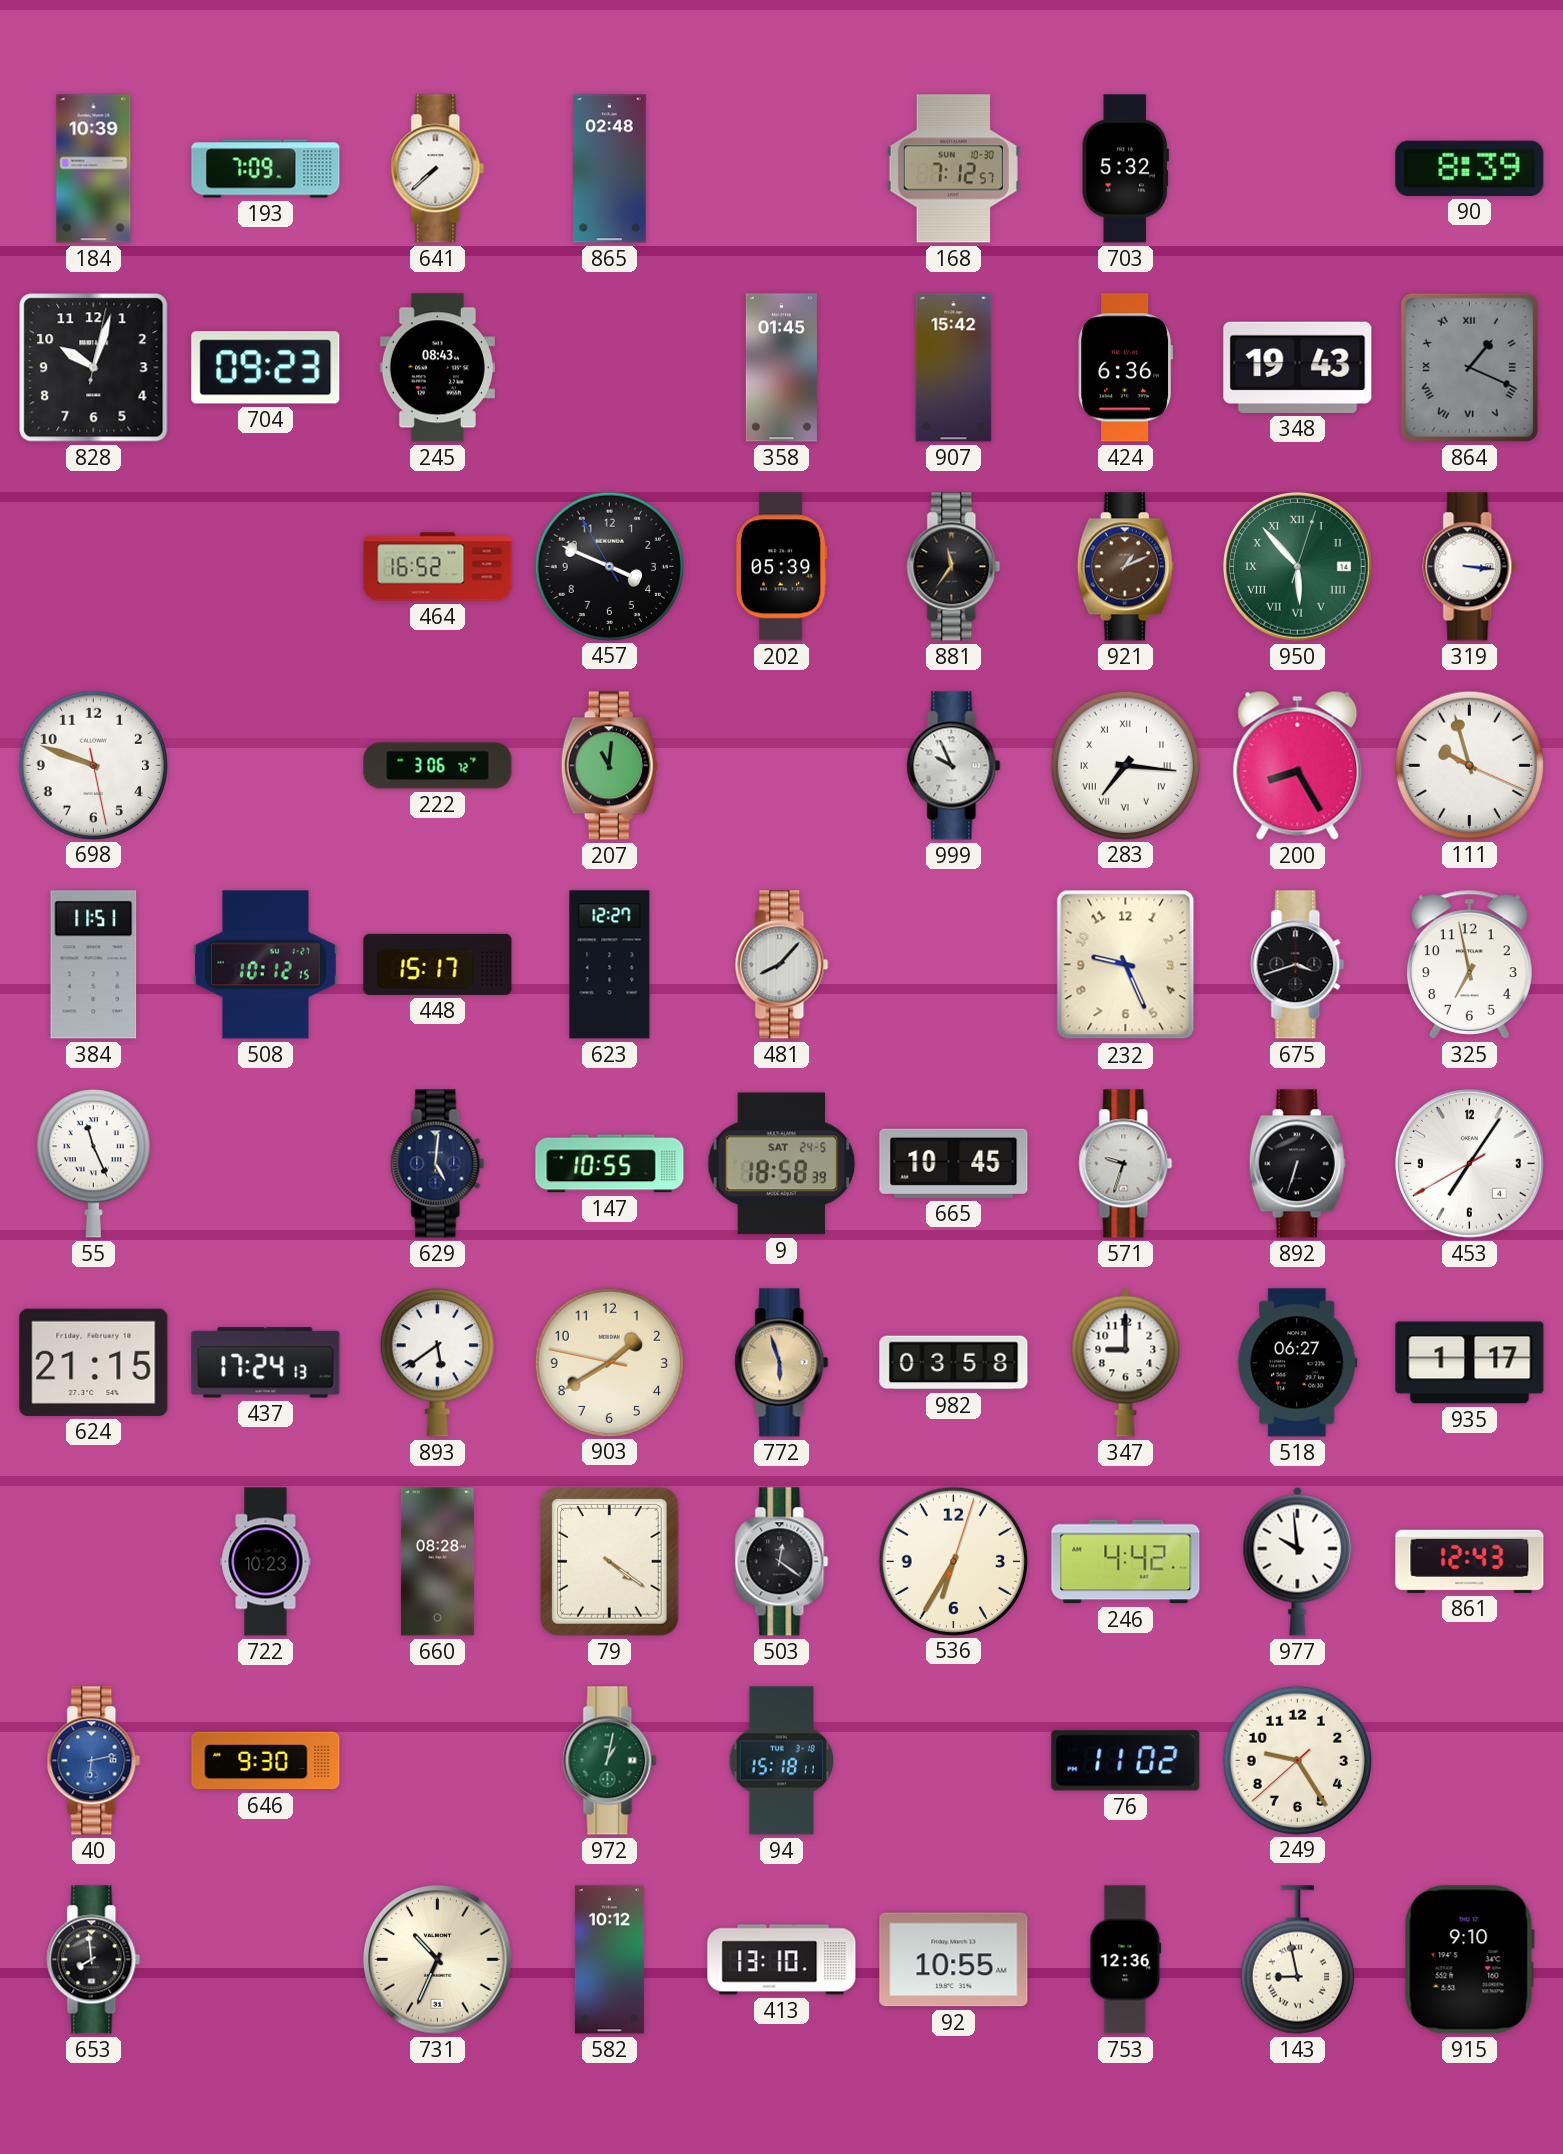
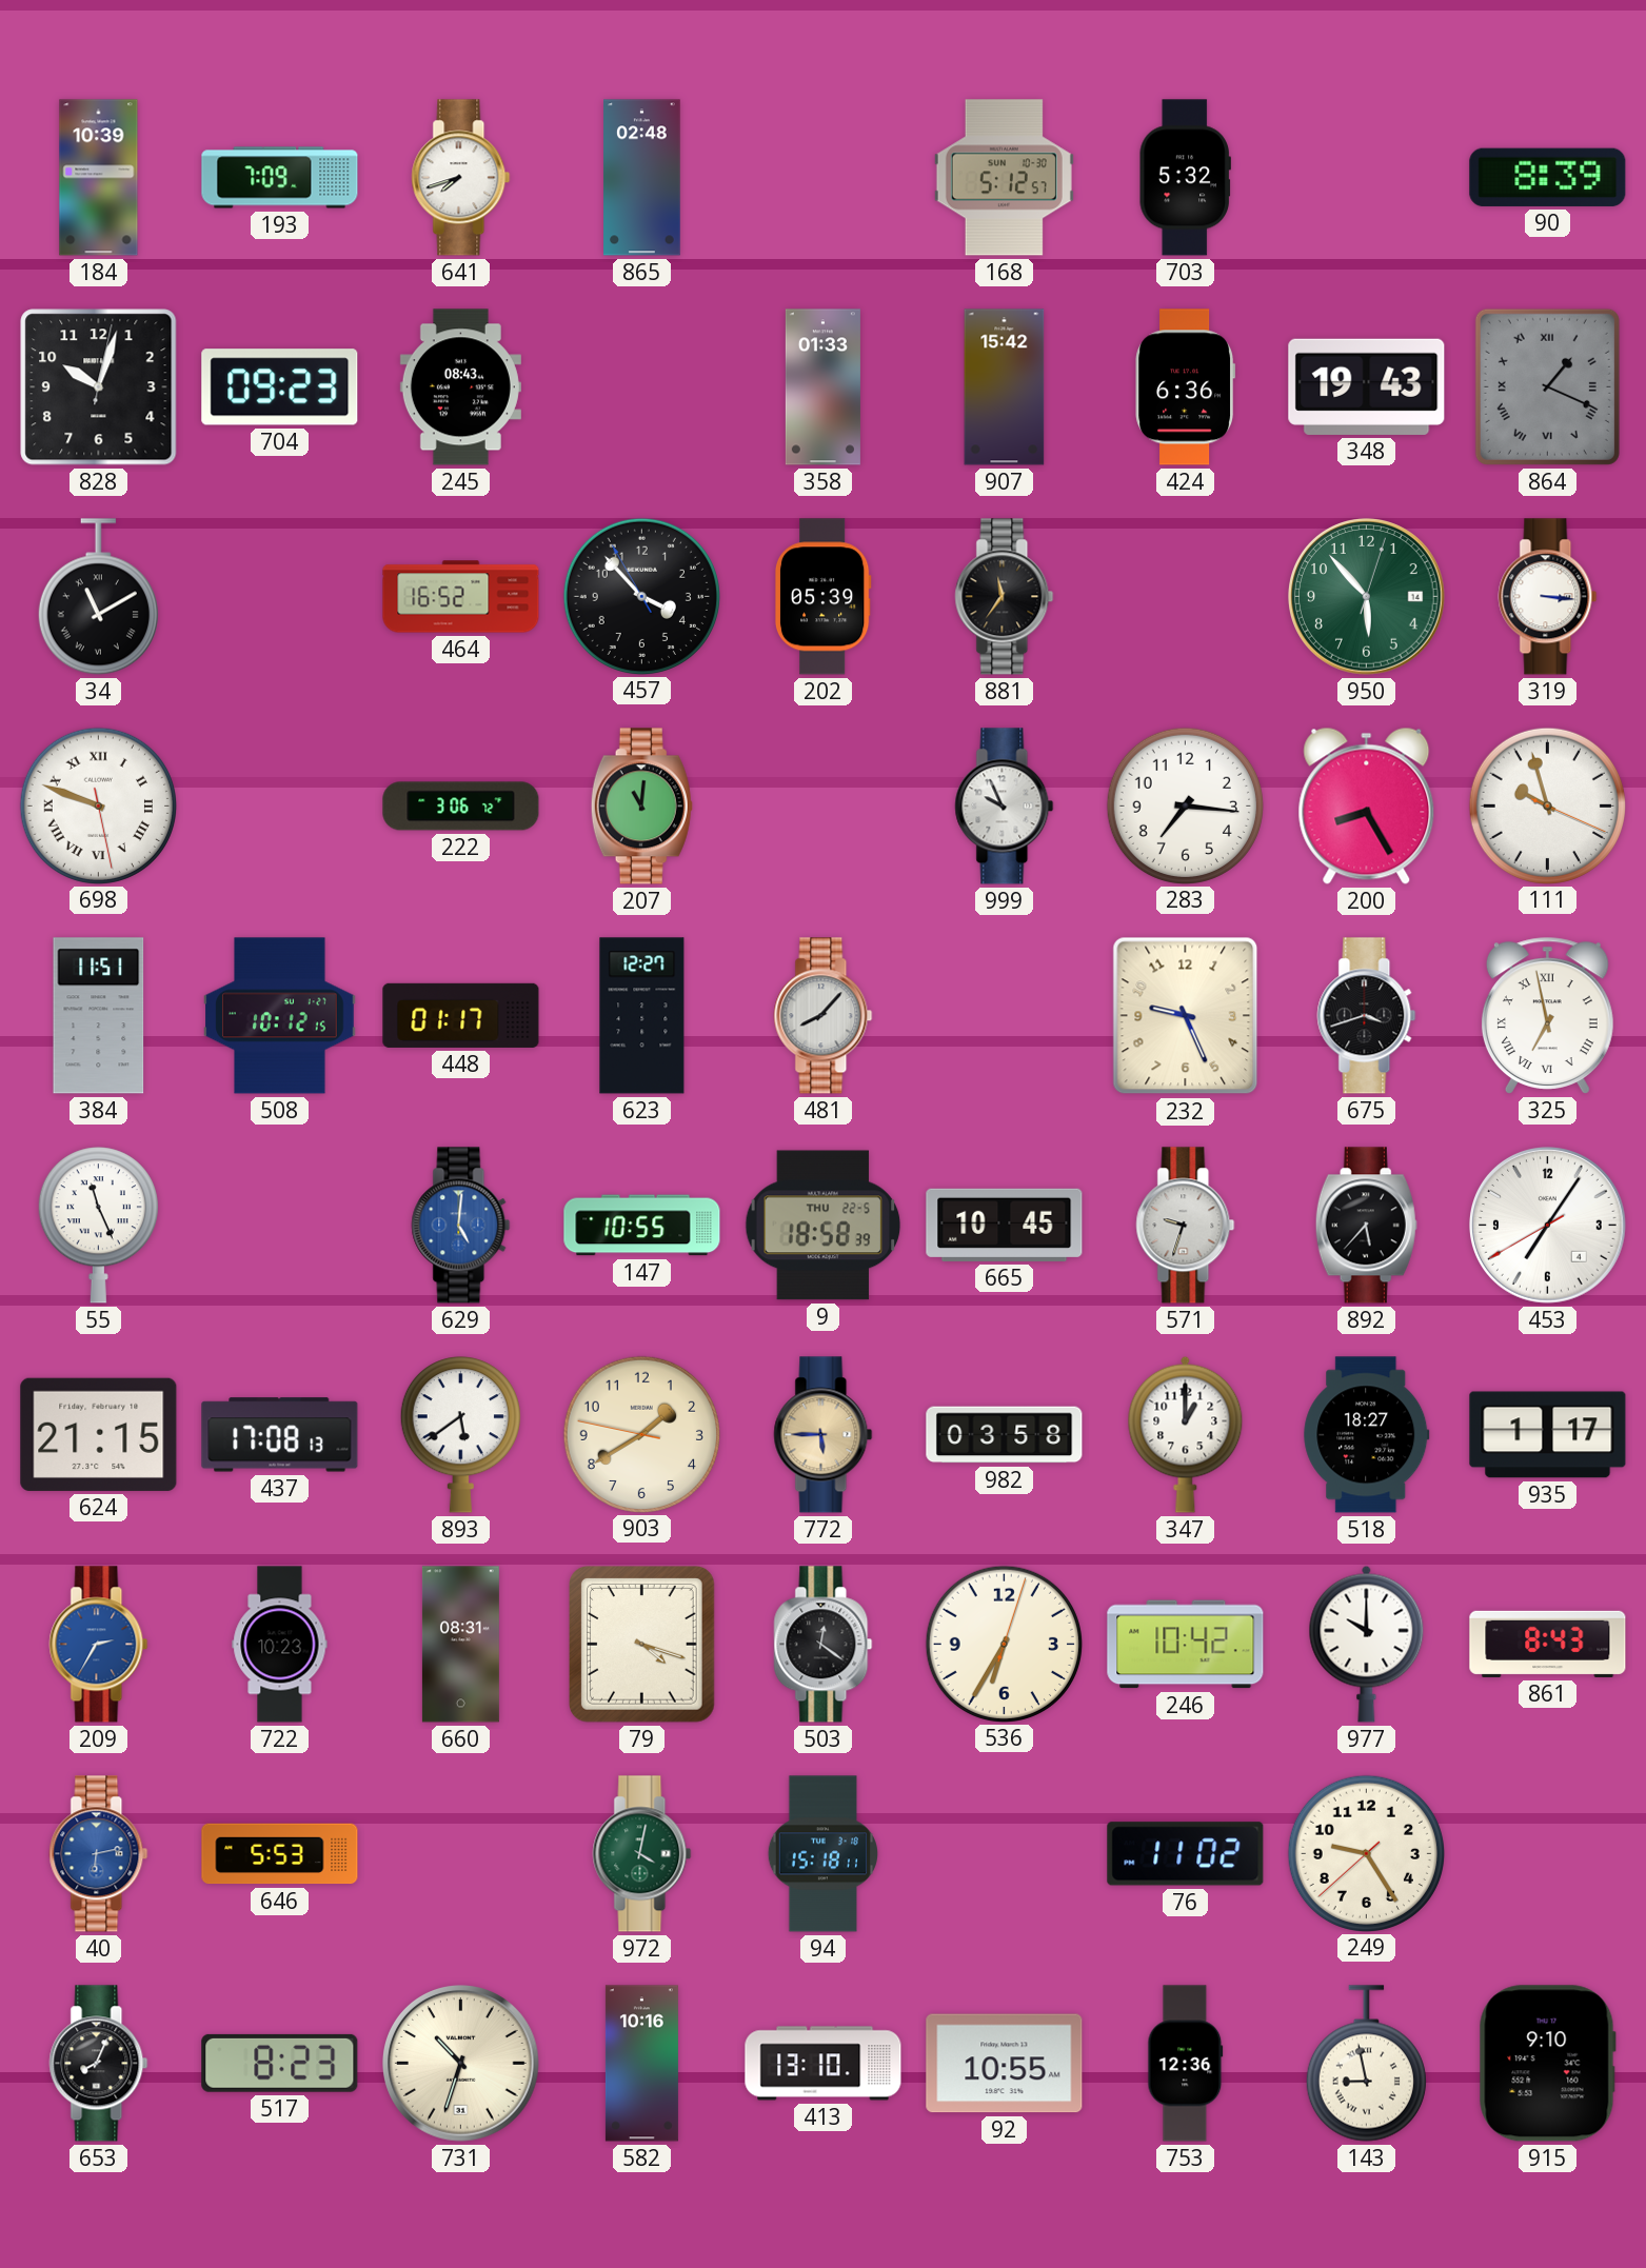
641: 7:38 -> 7:42 (461, 178)
168: 7:12 -> 5:12 (1004, 178)
358: 01:45 -> 01:33 (822, 387)
34: none -> 11:10 (98, 597)
457: 3:48 -> 3:52 (641, 596)
921: 1:11 -> none (1125, 567)
950 numerals: Roman -> Arabic (1367, 597)
698 numerals: Arabic -> Roman (98, 805)
283 numerals: Roman -> Arabic (1185, 805)
448: 15:17 -> 01:17 (461, 1015)
325 numerals: Arabic -> Roman (1547, 1015)
629 dial: navy -> blue (461, 1226)
9 date: SAT 24-5 -> THU 22-5 (824, 1226)
892: 6:33 -> 5:37 (1366, 1226)
437: 17:24 -> 17:08 (280, 1435)
772: 5:57 -> 5:45 (824, 1435)
347: 9:00 -> 1:00 (1186, 1434)
518: 06:27 -> 18:27 (1367, 1435)
209: none -> 2:35 (99, 1645)
660: 08:28 -> 08:31 (460, 1645)
79: 4:21 -> 4:18 (642, 1645)
246: 4:42 -> 10:42 (1186, 1645)
977: 9:59 -> 10:00 (1367, 1644)
861: 12:43 -> 8:43 (1548, 1644)
646: 9:30 -> 5:53 (280, 1854)
972: 1:02 -> 4:02 (642, 1854)
653: 7:59 -> 8:04 (99, 2064)
517: none -> 8:23 (280, 2063)
731: 10:34 -> 10:33 (461, 2064)
582: 10:12 -> 10:16 (641, 2064)
